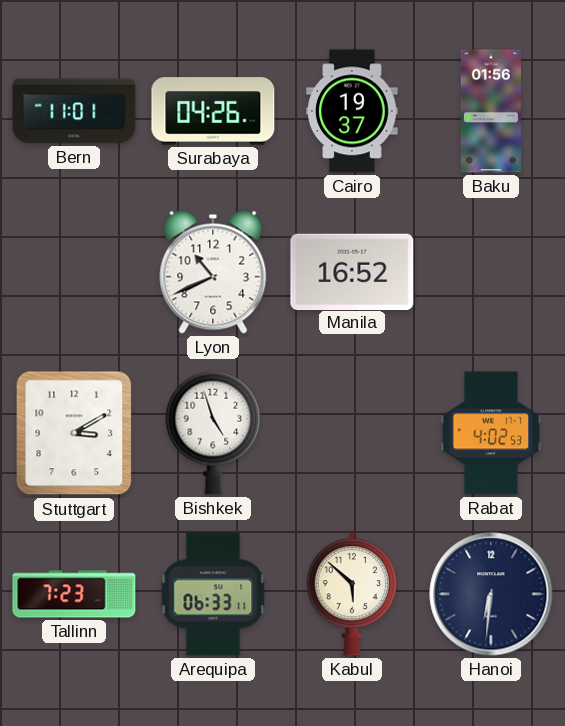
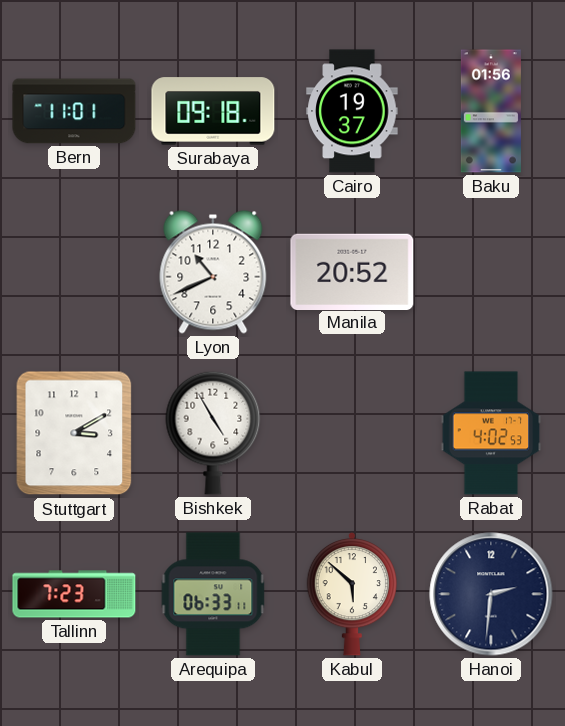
Surabaya: 04:26 -> 09:18 (213, 111)
Manila: 16:52 -> 20:52 (352, 271)
Bishkek: 4:57 -> 4:55 (213, 433)
Hanoi: 6:31 -> 2:31 (491, 594)
